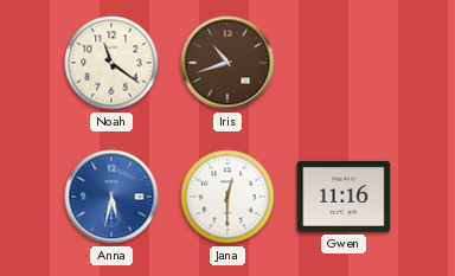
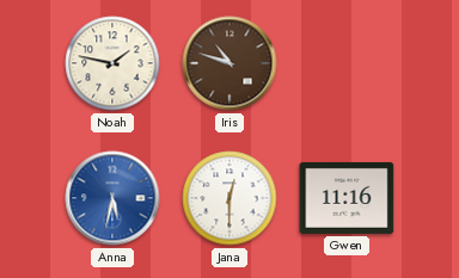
Noah: 11:21 -> 1:47 (112, 63)
Iris: 10:42 -> 10:48 (229, 63)
